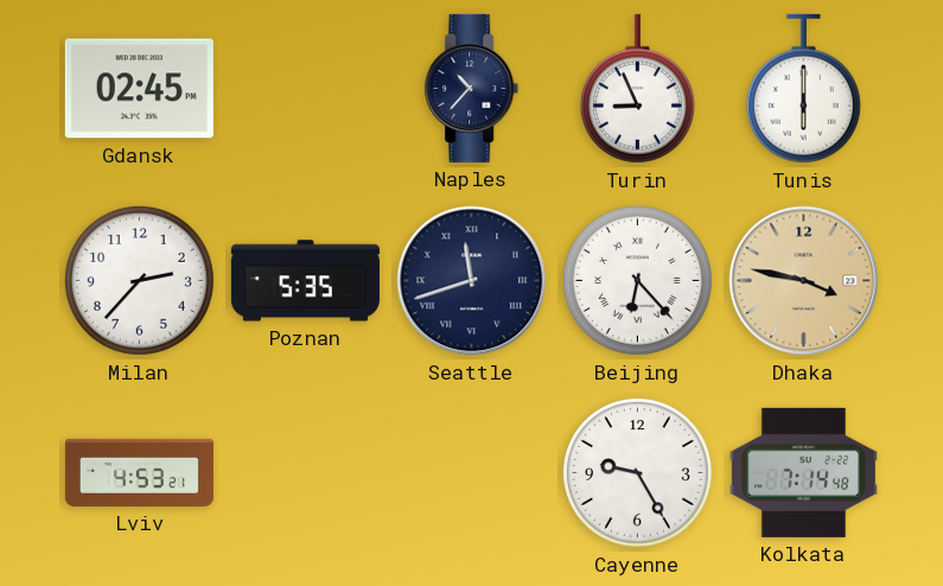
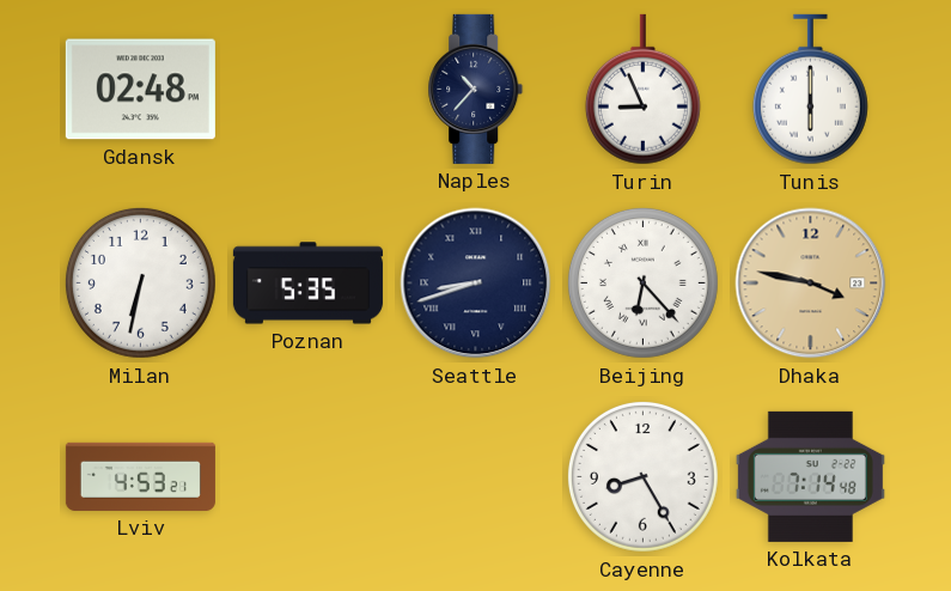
Gdansk: 02:45 -> 02:48 (140, 90)
Milan: 2:37 -> 6:32 (140, 282)
Seattle: 11:42 -> 8:42 (476, 284)
Cayenne: 9:25 -> 8:25 (642, 476)
